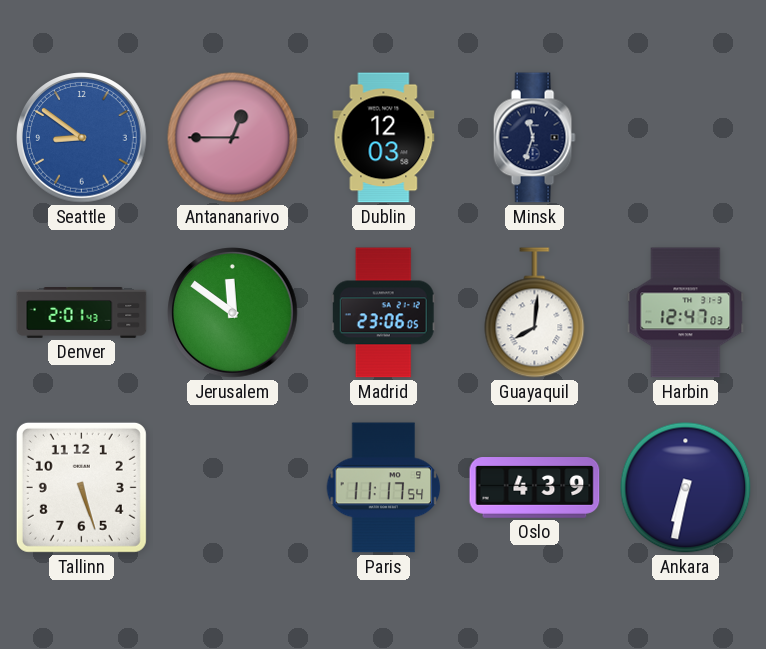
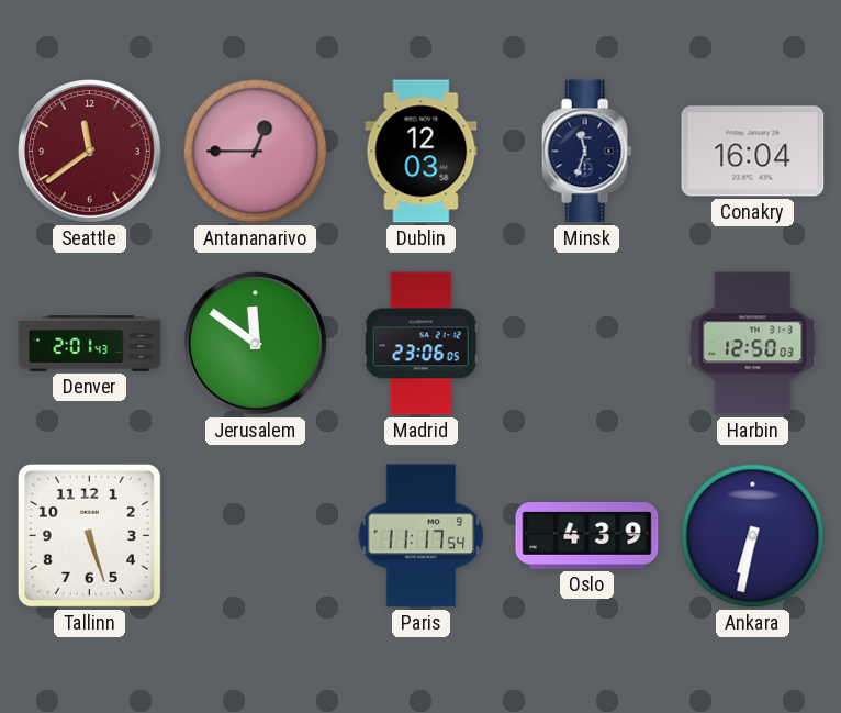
Seattle: 8:51 -> 11:39 (90, 152)
Seattle dial: blue -> burgundy (90, 152)
Conakry: none -> 16:04 (753, 152)
Guayaquil: 8:01 -> none (535, 313)
Harbin: 12:47 -> 12:50 (753, 344)
